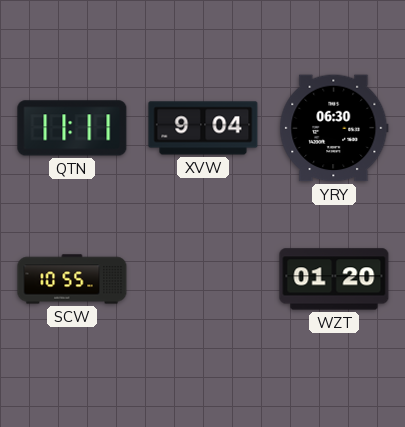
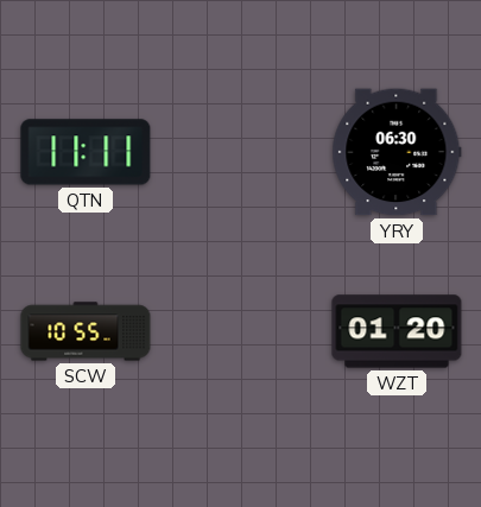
XVW: 9:04 -> none (203, 128)
